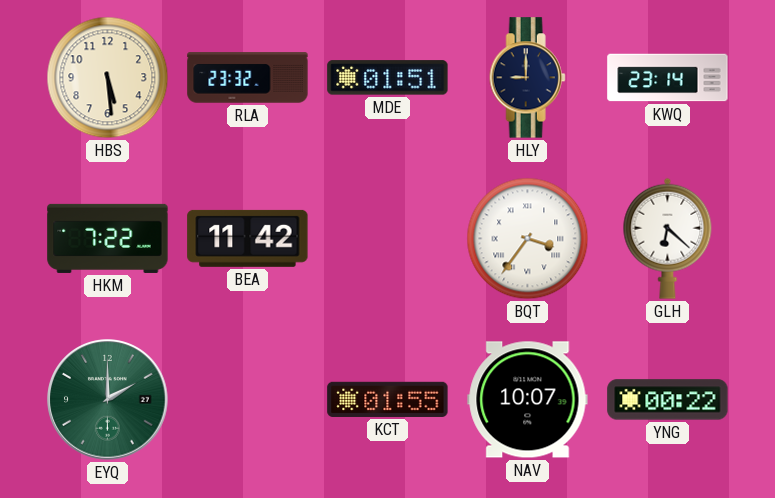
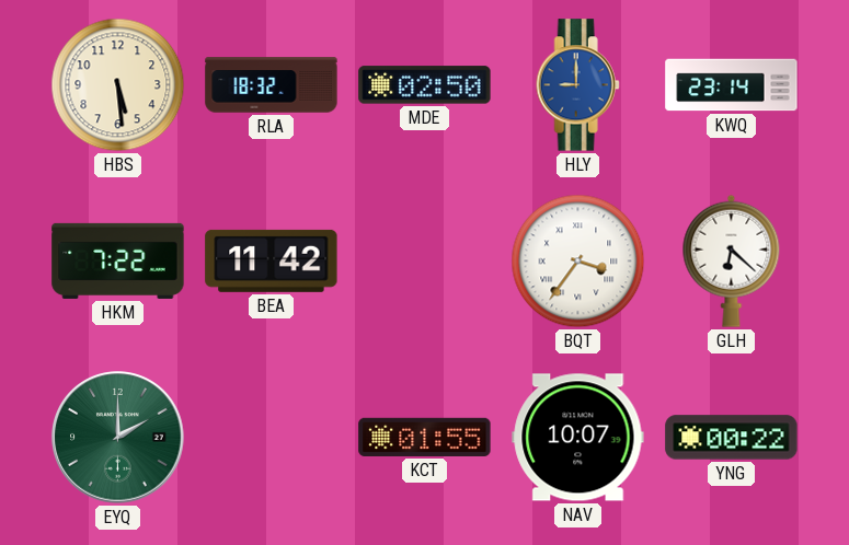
RLA: 23:32 -> 18:32 (272, 85)
MDE: 01:51 -> 02:50 (425, 85)
HLY dial: navy -> blue (577, 85)
